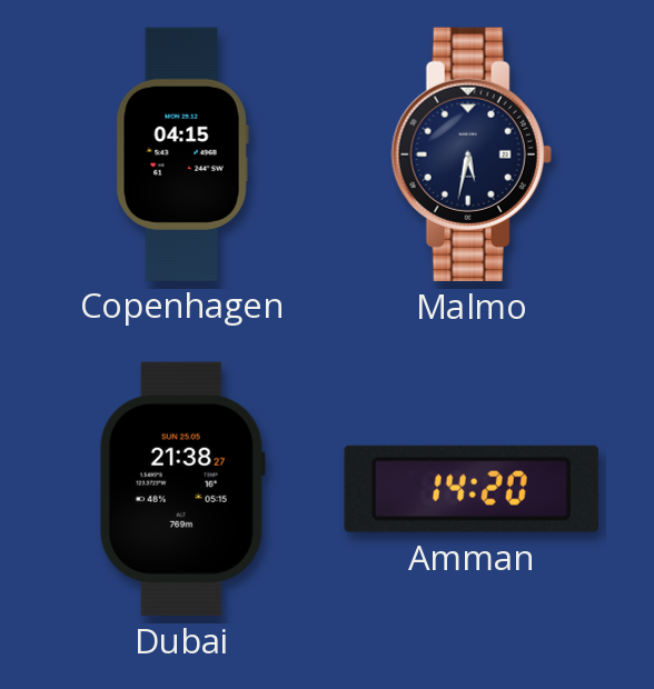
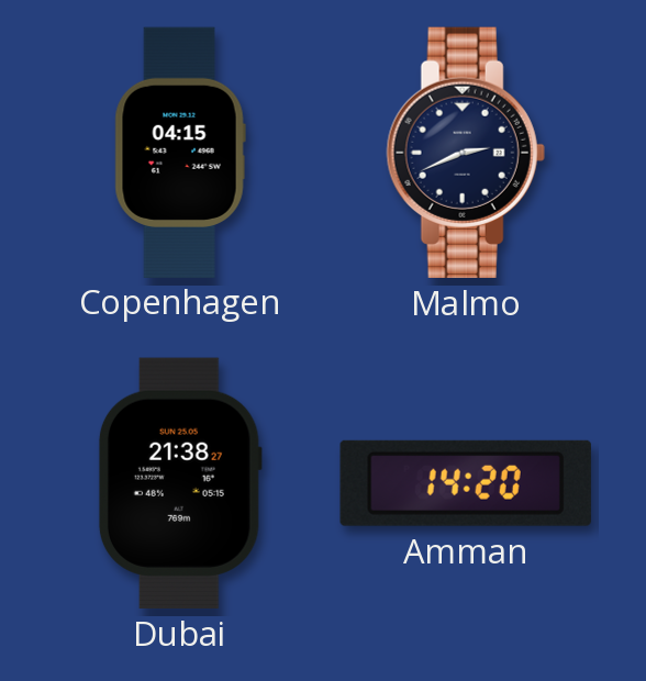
Malmo: 5:32 -> 2:41 (466, 153)
